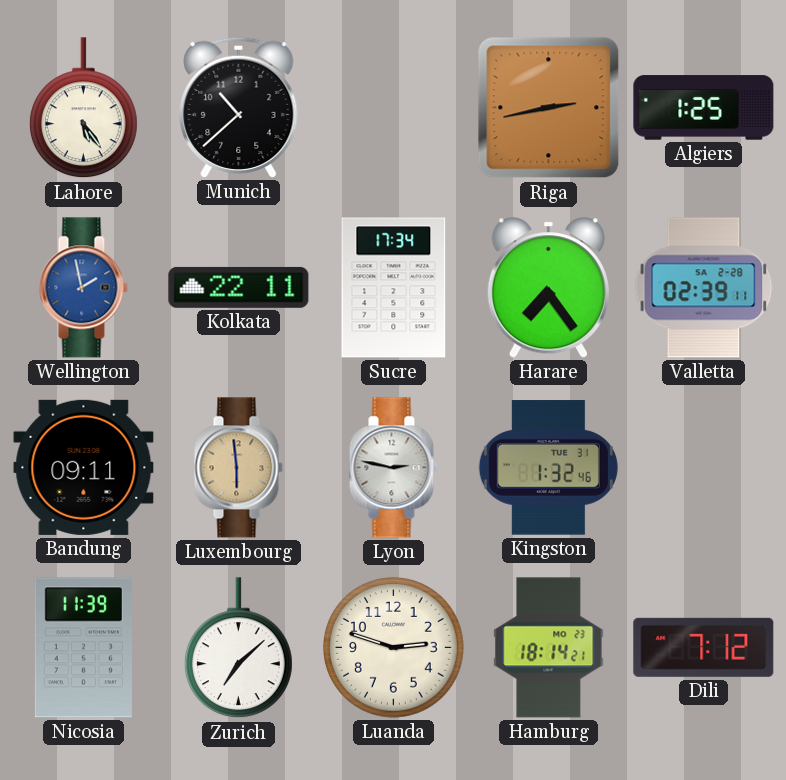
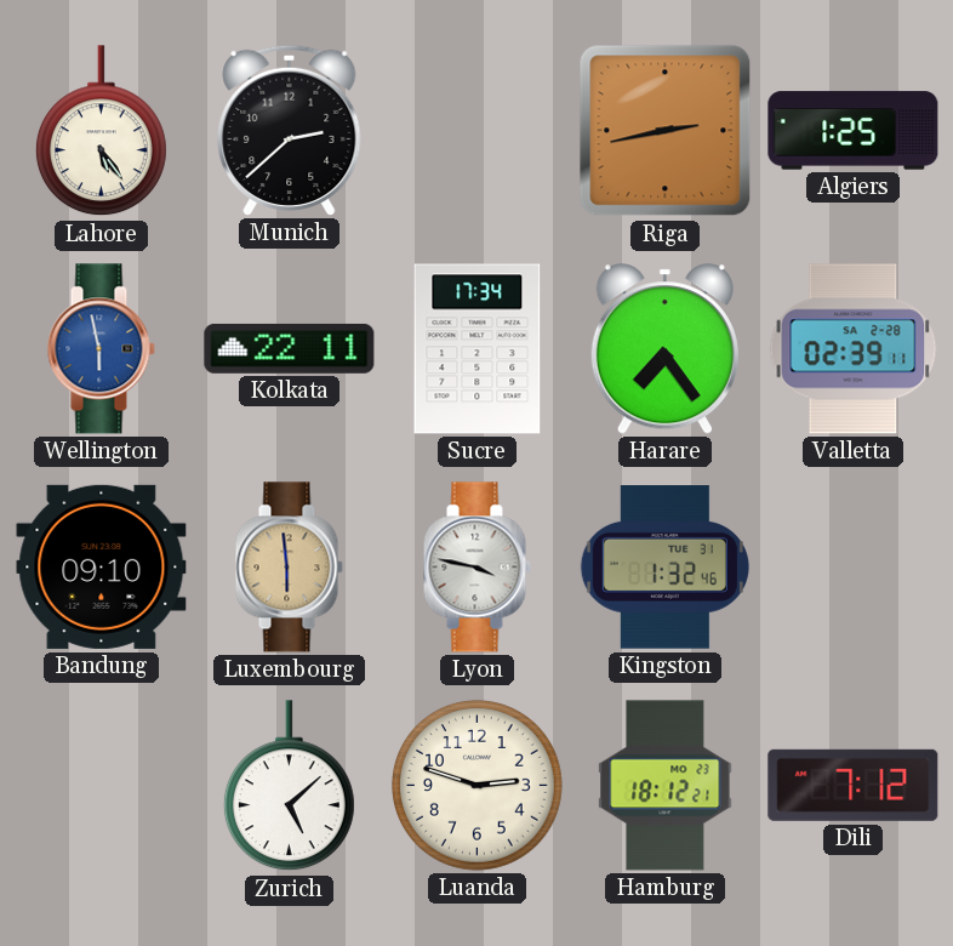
Munich: 10:38 -> 2:38 (290, 130)
Wellington: 1:58 -> 5:58 (101, 349)
Bandung: 09:11 -> 09:10 (102, 566)
Lyon: 2:47 -> 3:47 (476, 568)
Nicosia: 11:39 -> none (83, 648)
Zurich: 7:08 -> 5:08 (289, 786)
Hamburg: 18:14 -> 18:12 (666, 786)
